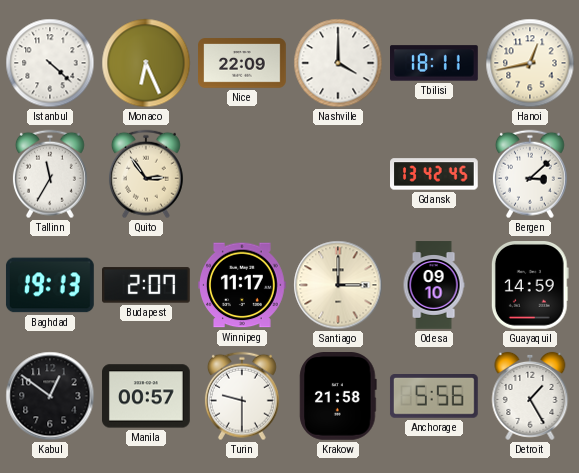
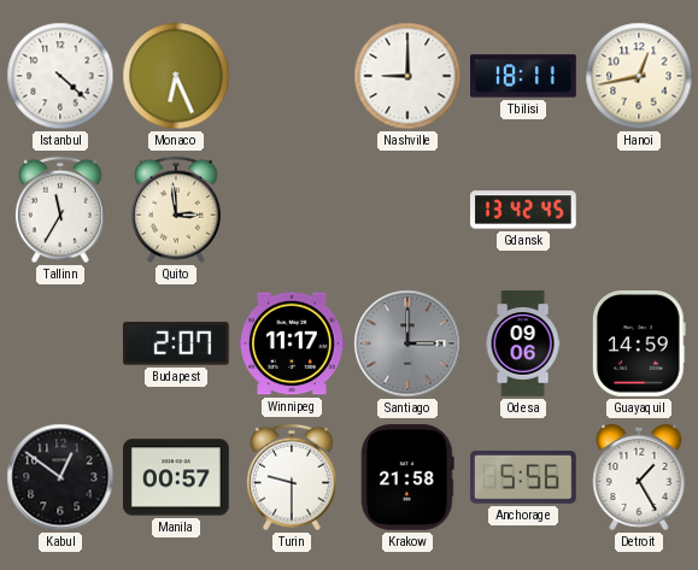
Nice: 22:09 -> none (243, 63)
Nashville: 4:00 -> 9:00 (407, 76)
Quito: 2:54 -> 2:59 (176, 210)
Bergen: 3:08 -> none (530, 174)
Baghdad: 19:13 -> none (50, 285)
Santiago dial: cream -> grey (407, 343)
Odesa: 09:10 -> 09:06 (523, 343)
